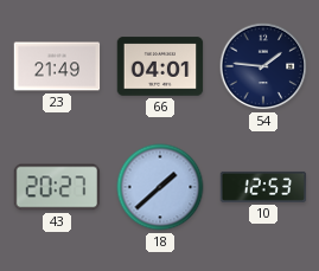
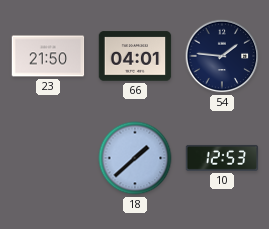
23: 21:49 -> 21:50 (48, 56)
43: 20:27 -> none (57, 187)
